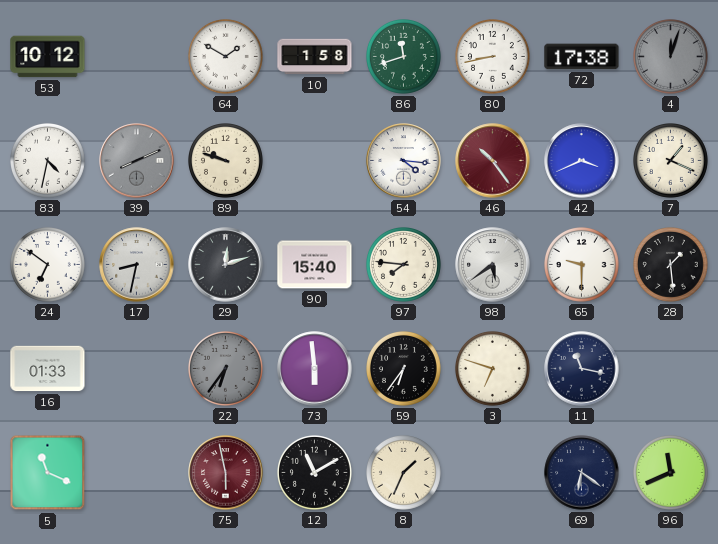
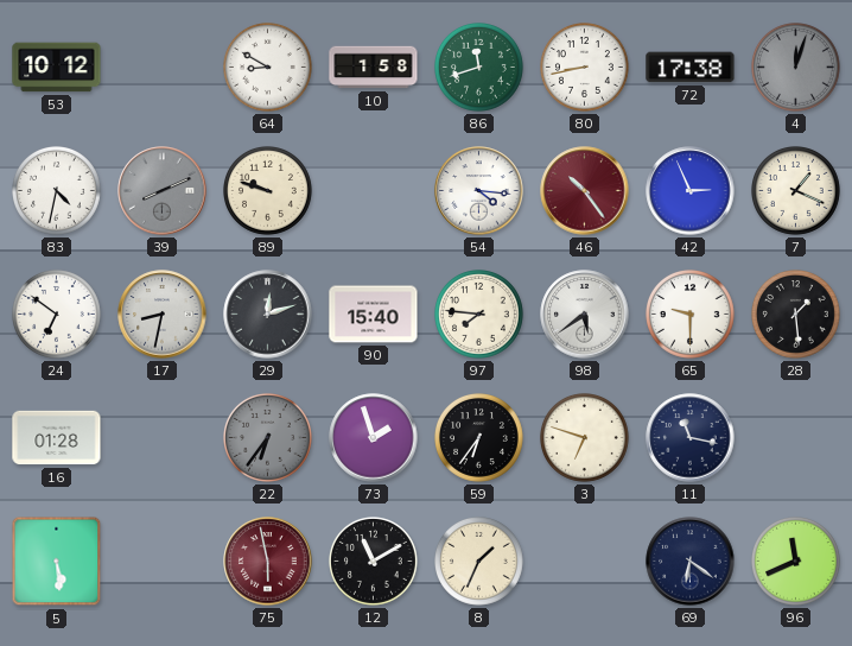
64: 1:50 -> 8:50 (268, 68)
42: 3:41 -> 2:56 (691, 191)
16: 01:33 -> 01:28 (57, 438)
73: 5:59 -> 1:57 (374, 438)
5: 11:19 -> 5:29 (57, 562)
